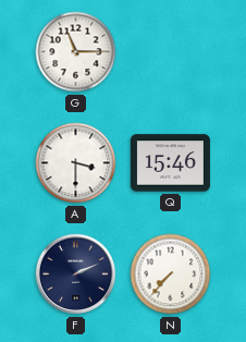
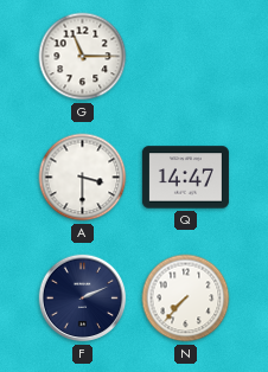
Q: 15:46 -> 14:47 (185, 178)
